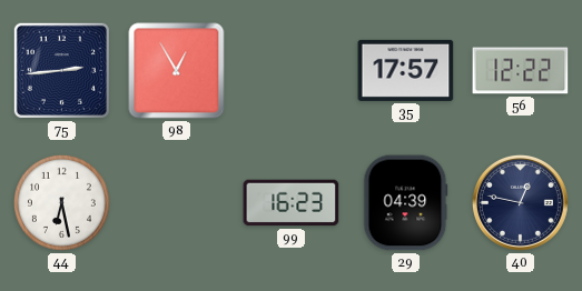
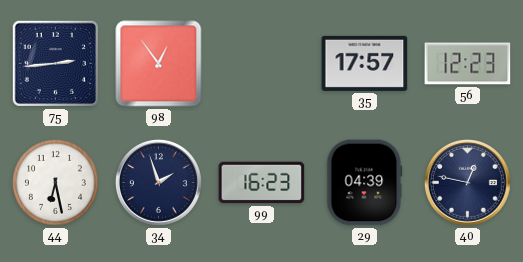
98: 12:55 -> 12:54 (159, 64)
56: 12:22 -> 12:23 (468, 64)
34: none -> 1:57 (158, 182)
